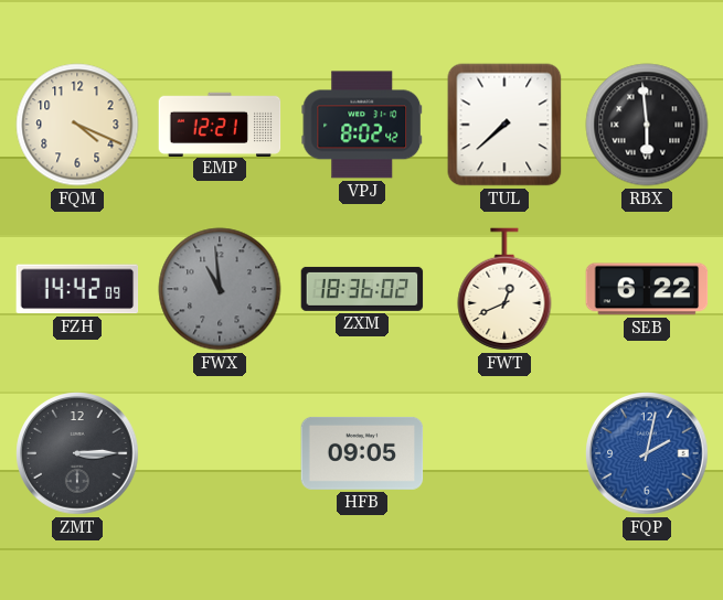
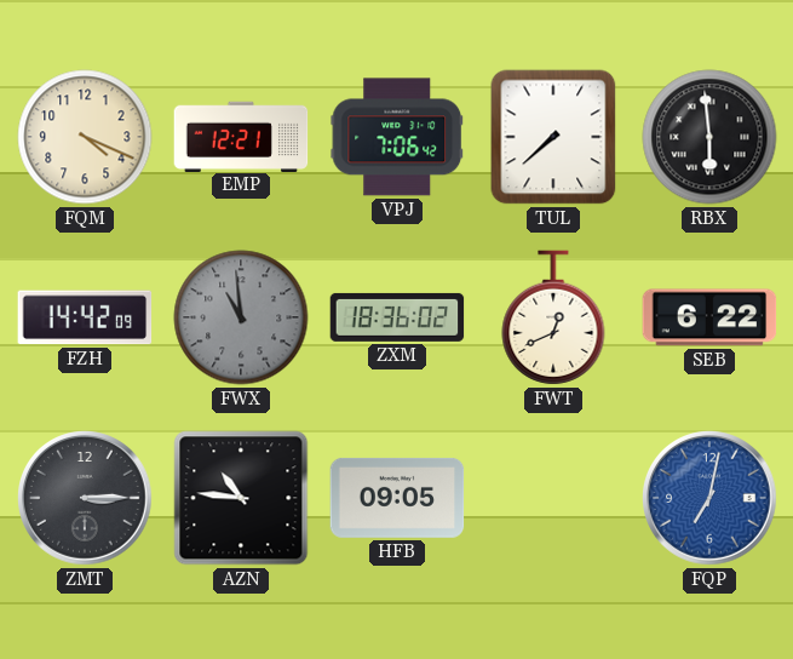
VPJ: 8:02 -> 7:06 (397, 137)
AZN: none -> 10:46 (241, 498)
FQP: 2:02 -> 7:02 (709, 498)
